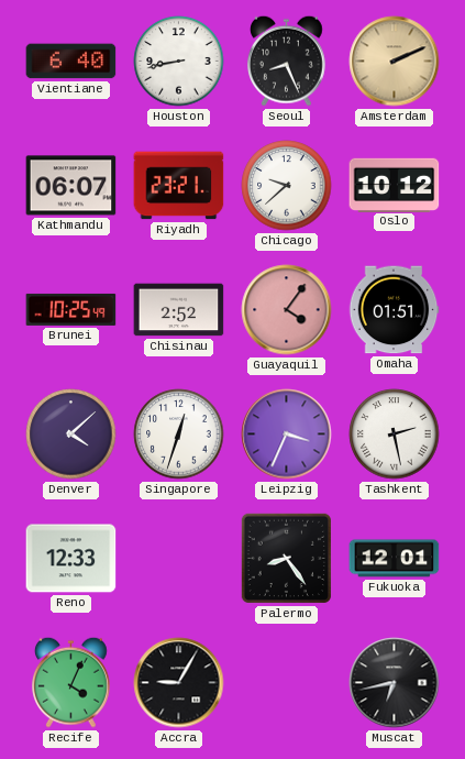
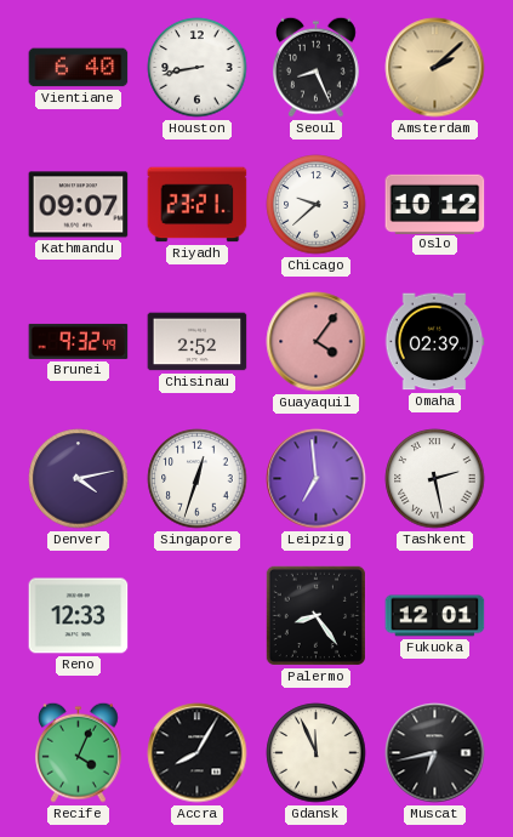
Amsterdam: 2:11 -> 2:08 (435, 68)
Kathmandu: 06:07 -> 09:07 (79, 205)
Brunei: 10:25 -> 9:32 (79, 341)
Omaha: 01:51 -> 02:39 (434, 342)
Denver: 4:08 -> 4:13 (79, 479)
Leipzig: 3:34 -> 6:59 (317, 479)
Accra: 9:05 -> 8:05 (198, 753)
Gdansk: none -> 11:56 (317, 753)
